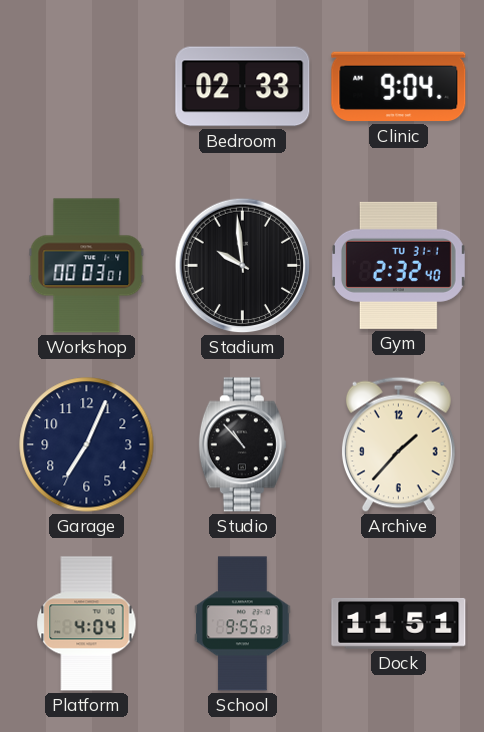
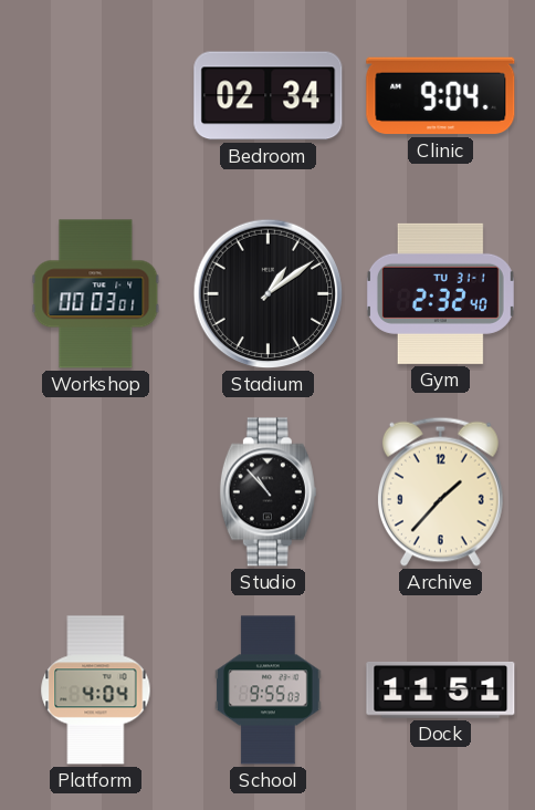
Bedroom: 02:33 -> 02:34 (269, 96)
Stadium: 9:59 -> 1:09 (269, 294)
Garage: 7:04 -> none (87, 445)
